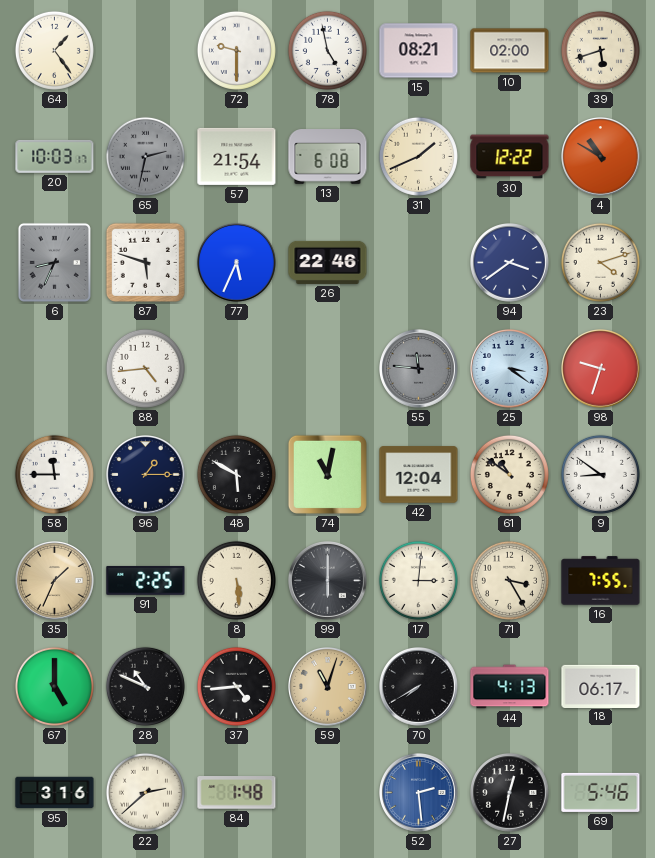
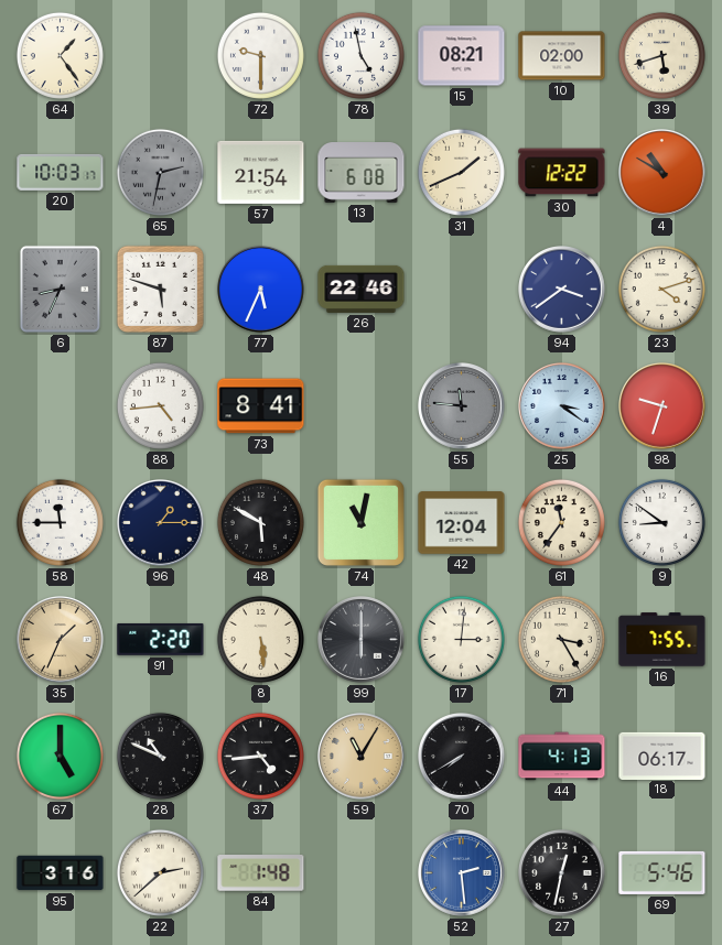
73: none -> 8:41 (261, 406)
61: 10:51 -> 11:36 (561, 522)
91: 2:25 -> 2:20 (161, 639)
59: 11:03 -> 11:05 (362, 757)
